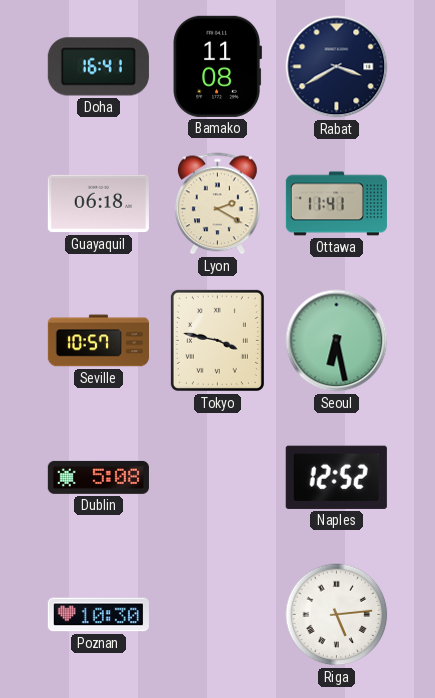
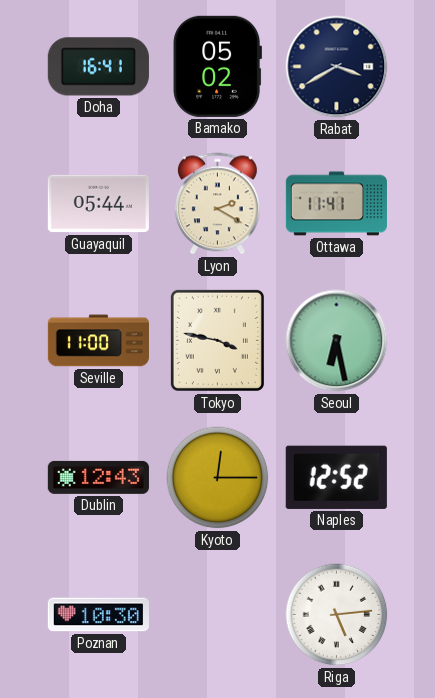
Bamako: 11:08 -> 05:02 (217, 66)
Guayaquil: 06:18 -> 05:44 (98, 204)
Seville: 10:57 -> 11:00 (98, 341)
Dublin: 5:08 -> 12:43 (98, 477)
Kyoto: none -> 12:15 (218, 478)
